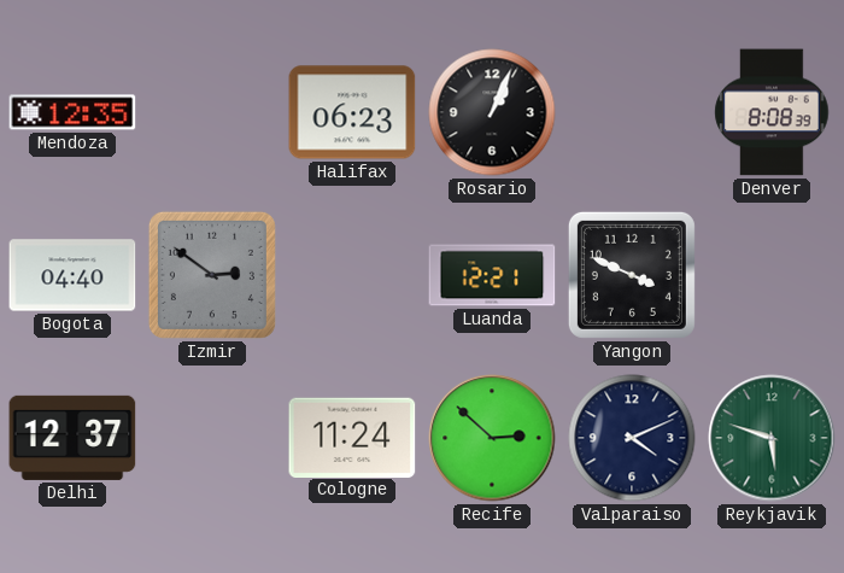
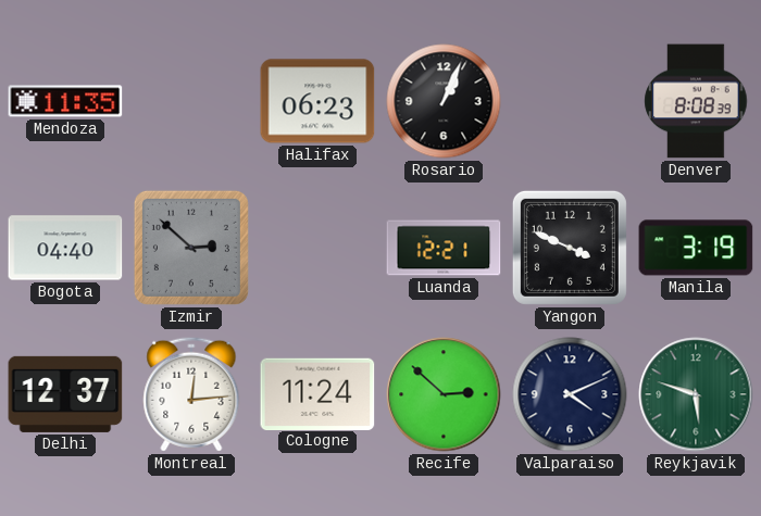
Mendoza: 12:35 -> 11:35 (65, 101)
Izmir: 2:51 -> 2:52 (191, 248)
Manila: none -> 3:19 (696, 248)
Montreal: none -> 12:14 (191, 394)
